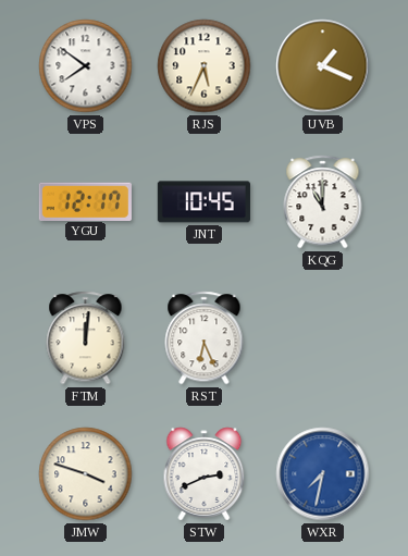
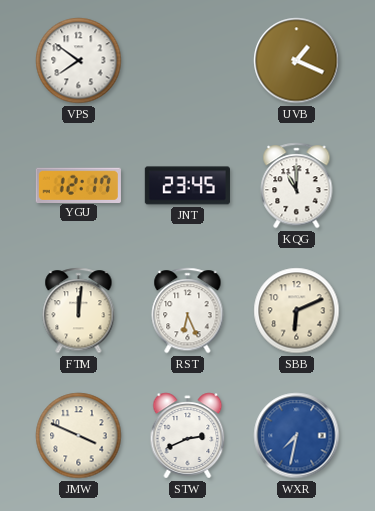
RJS: 5:34 -> none (205, 66)
JNT: 10:45 -> 23:45 (187, 186)
SBB: none -> 6:11 (297, 311)
JMW: 3:48 -> 3:49 (79, 436)
